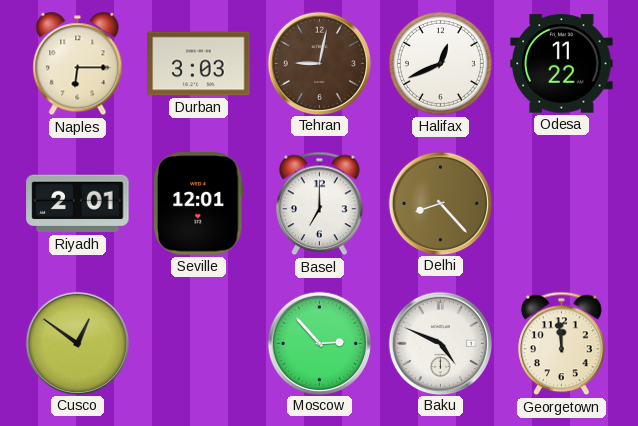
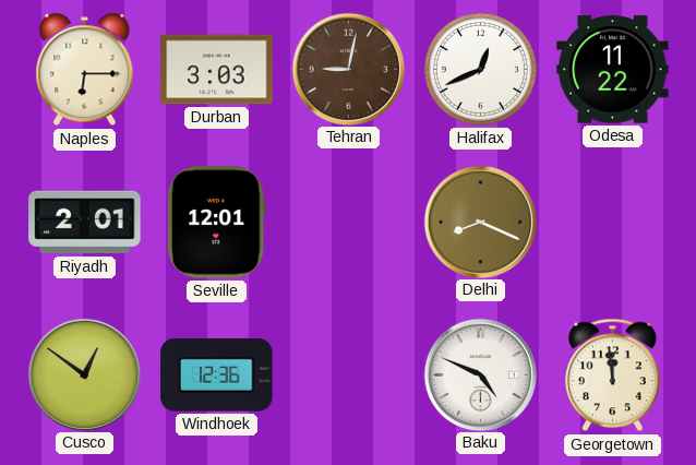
Basel: 7:00 -> none (320, 204)
Delhi: 8:23 -> 8:19 (480, 222)
Windhoek: none -> 12:36 (217, 375)
Moscow: 2:53 -> none (319, 343)
